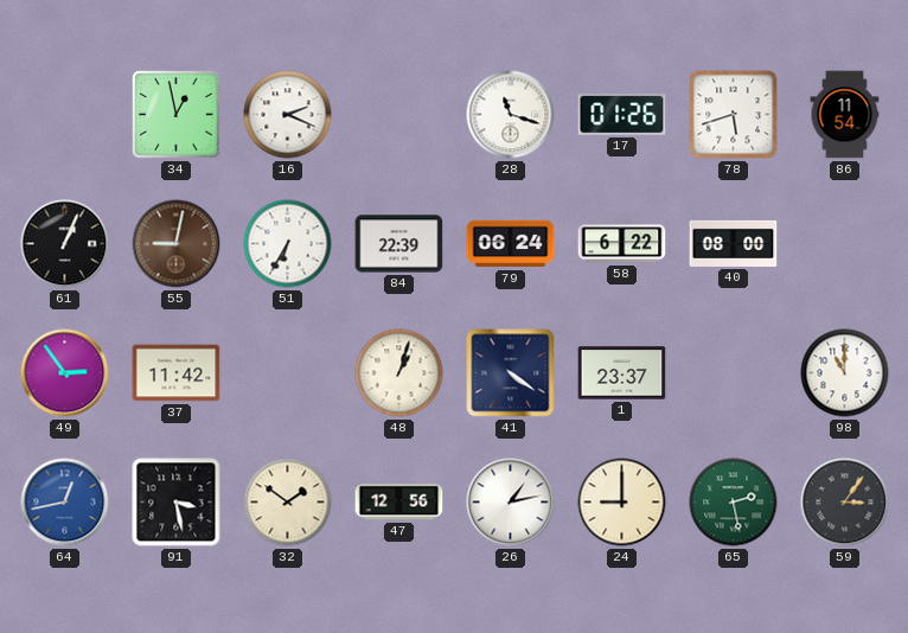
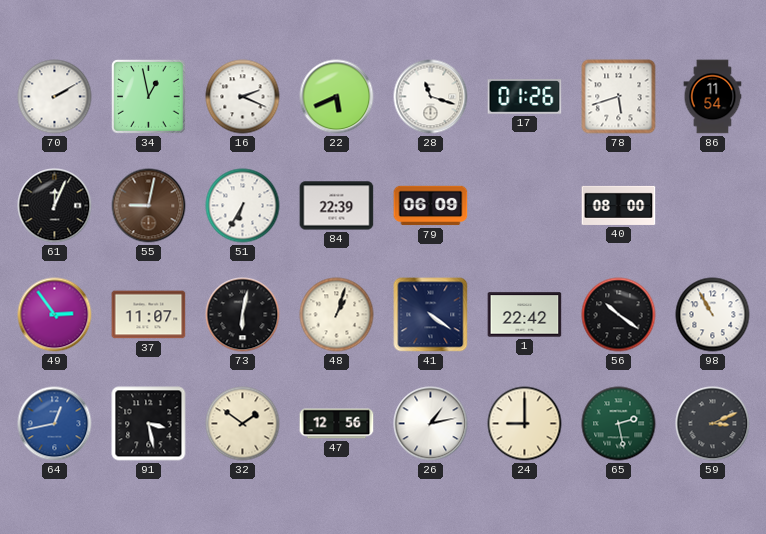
70: none -> 2:10 (55, 97)
22: none -> 5:41 (337, 97)
61: 1:04 -> 12:04 (55, 206)
79: 06:24 -> 06:09 (431, 206)
58: 6:22 -> none (622, 244)
37: 11:42 -> 11:07 (149, 315)
73: none -> 6:02 (243, 315)
1: 23:37 -> 22:42 (525, 315)
56: none -> 10:21 (619, 315)
98: 11:00 -> 10:55 (713, 315)
59: 3:06 -> 3:11 (713, 424)
